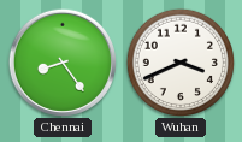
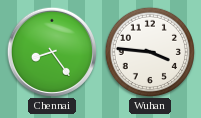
Wuhan: 3:41 -> 3:46 (149, 51)
